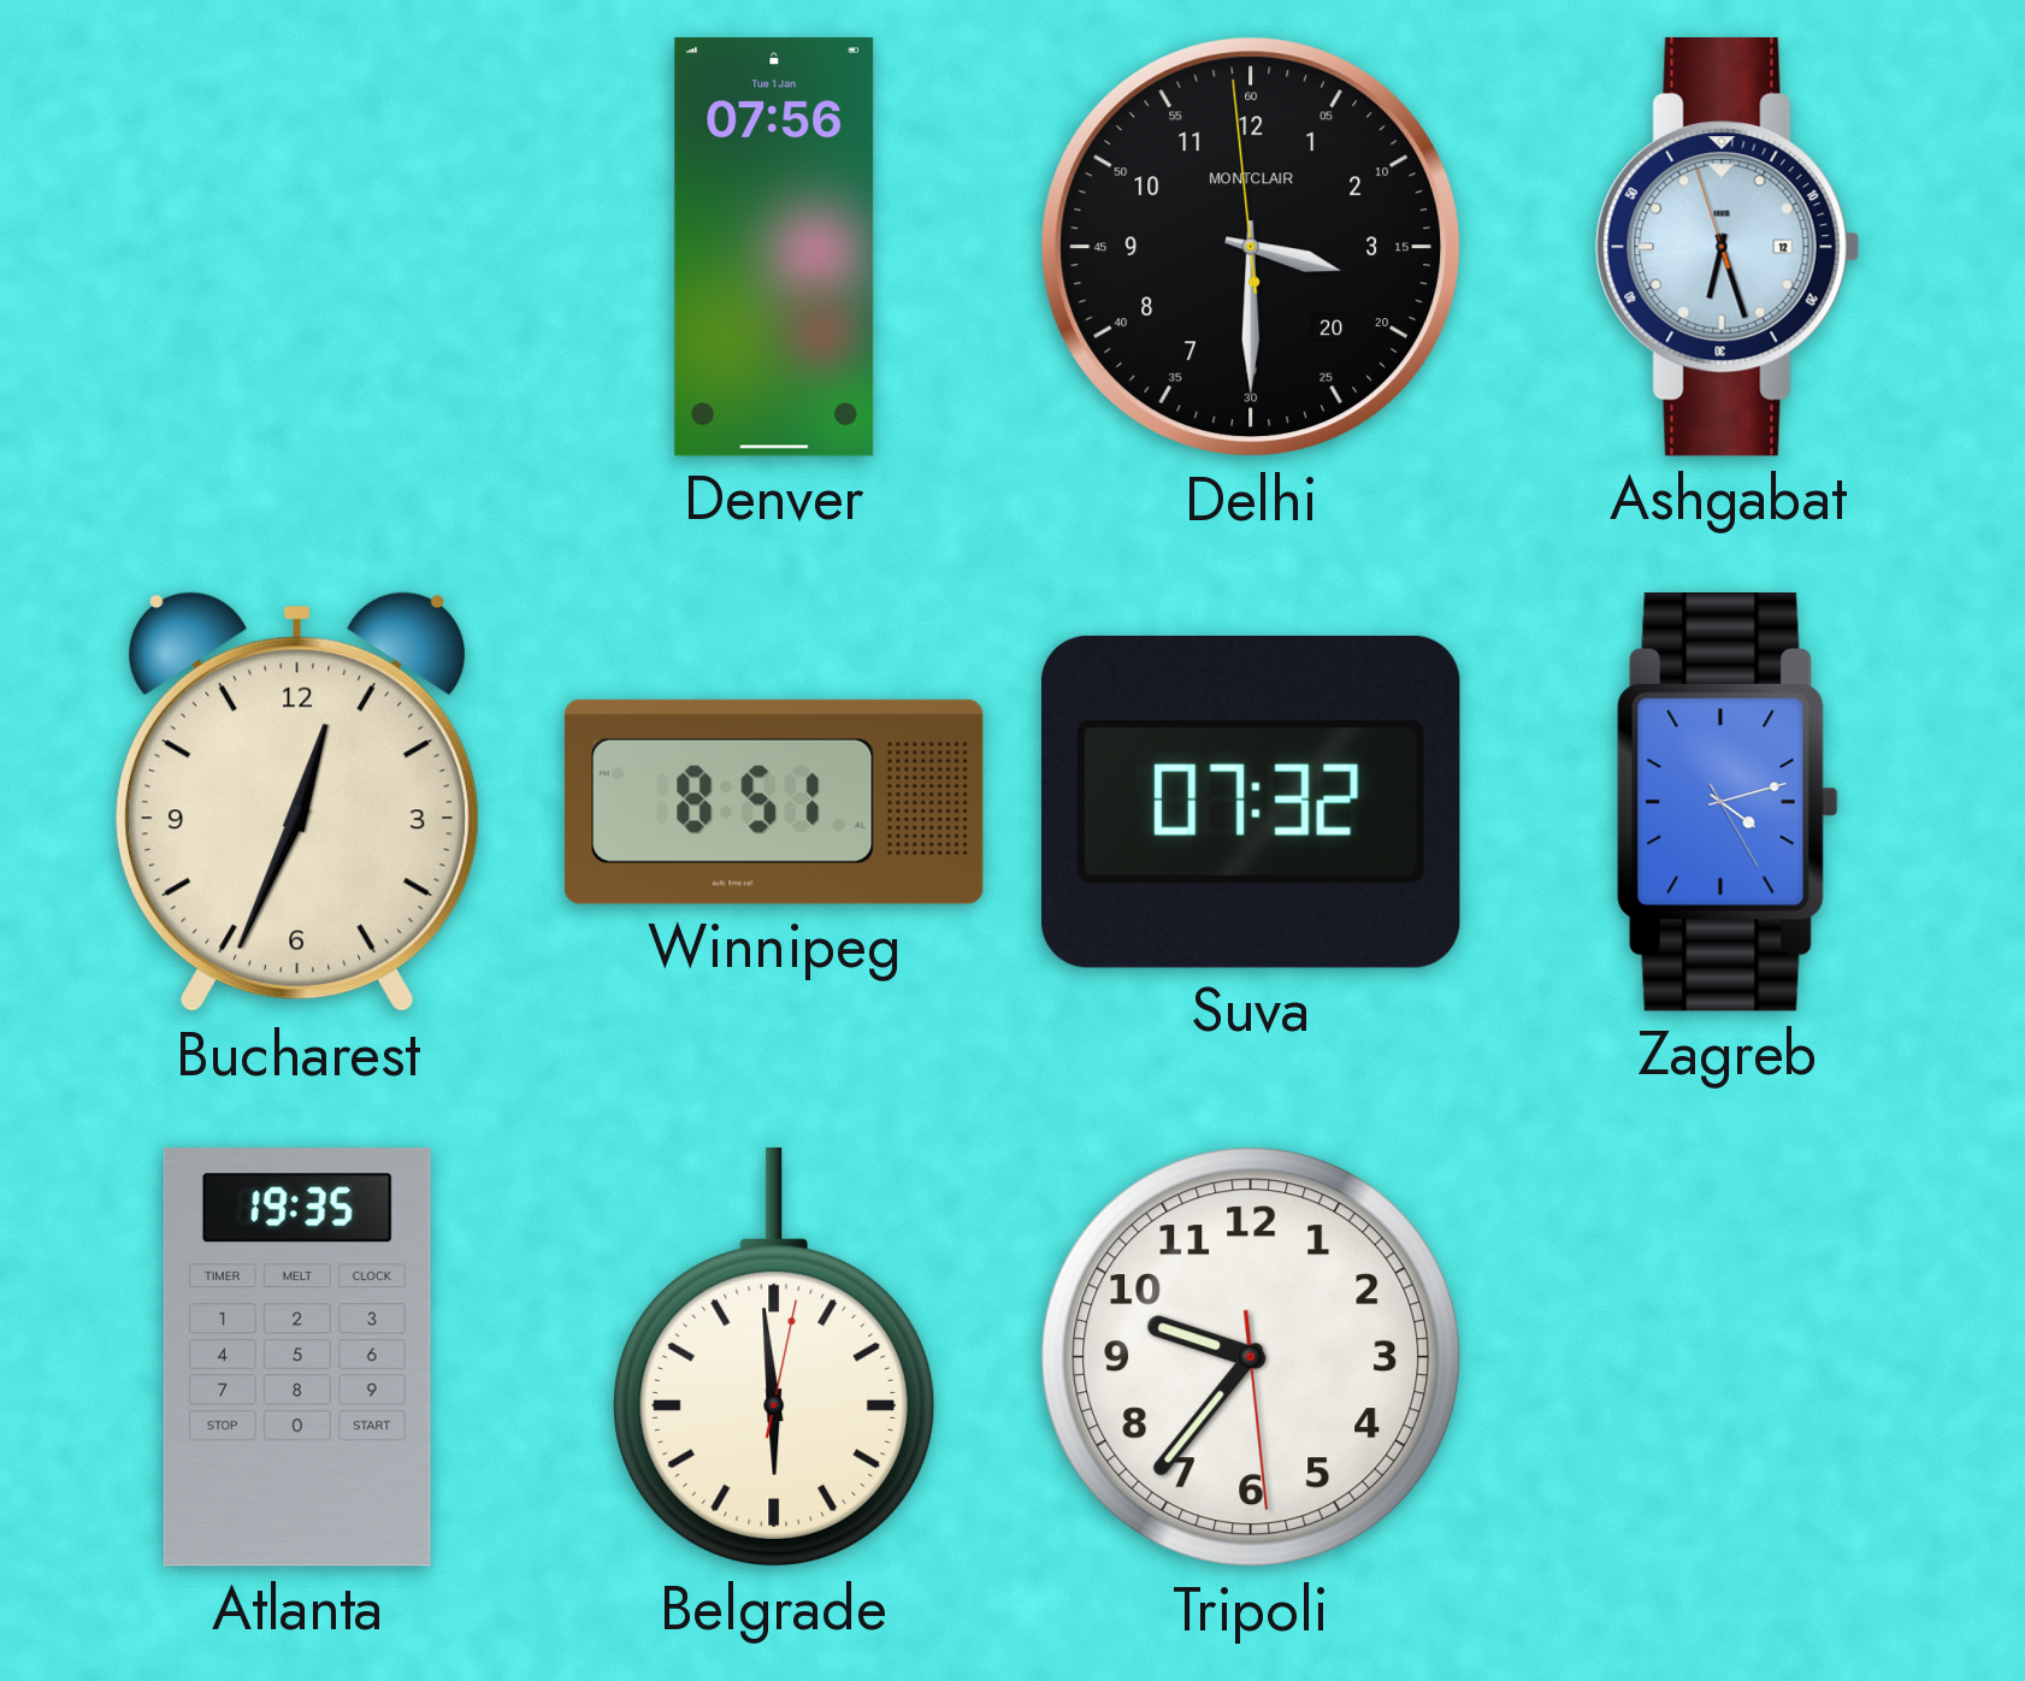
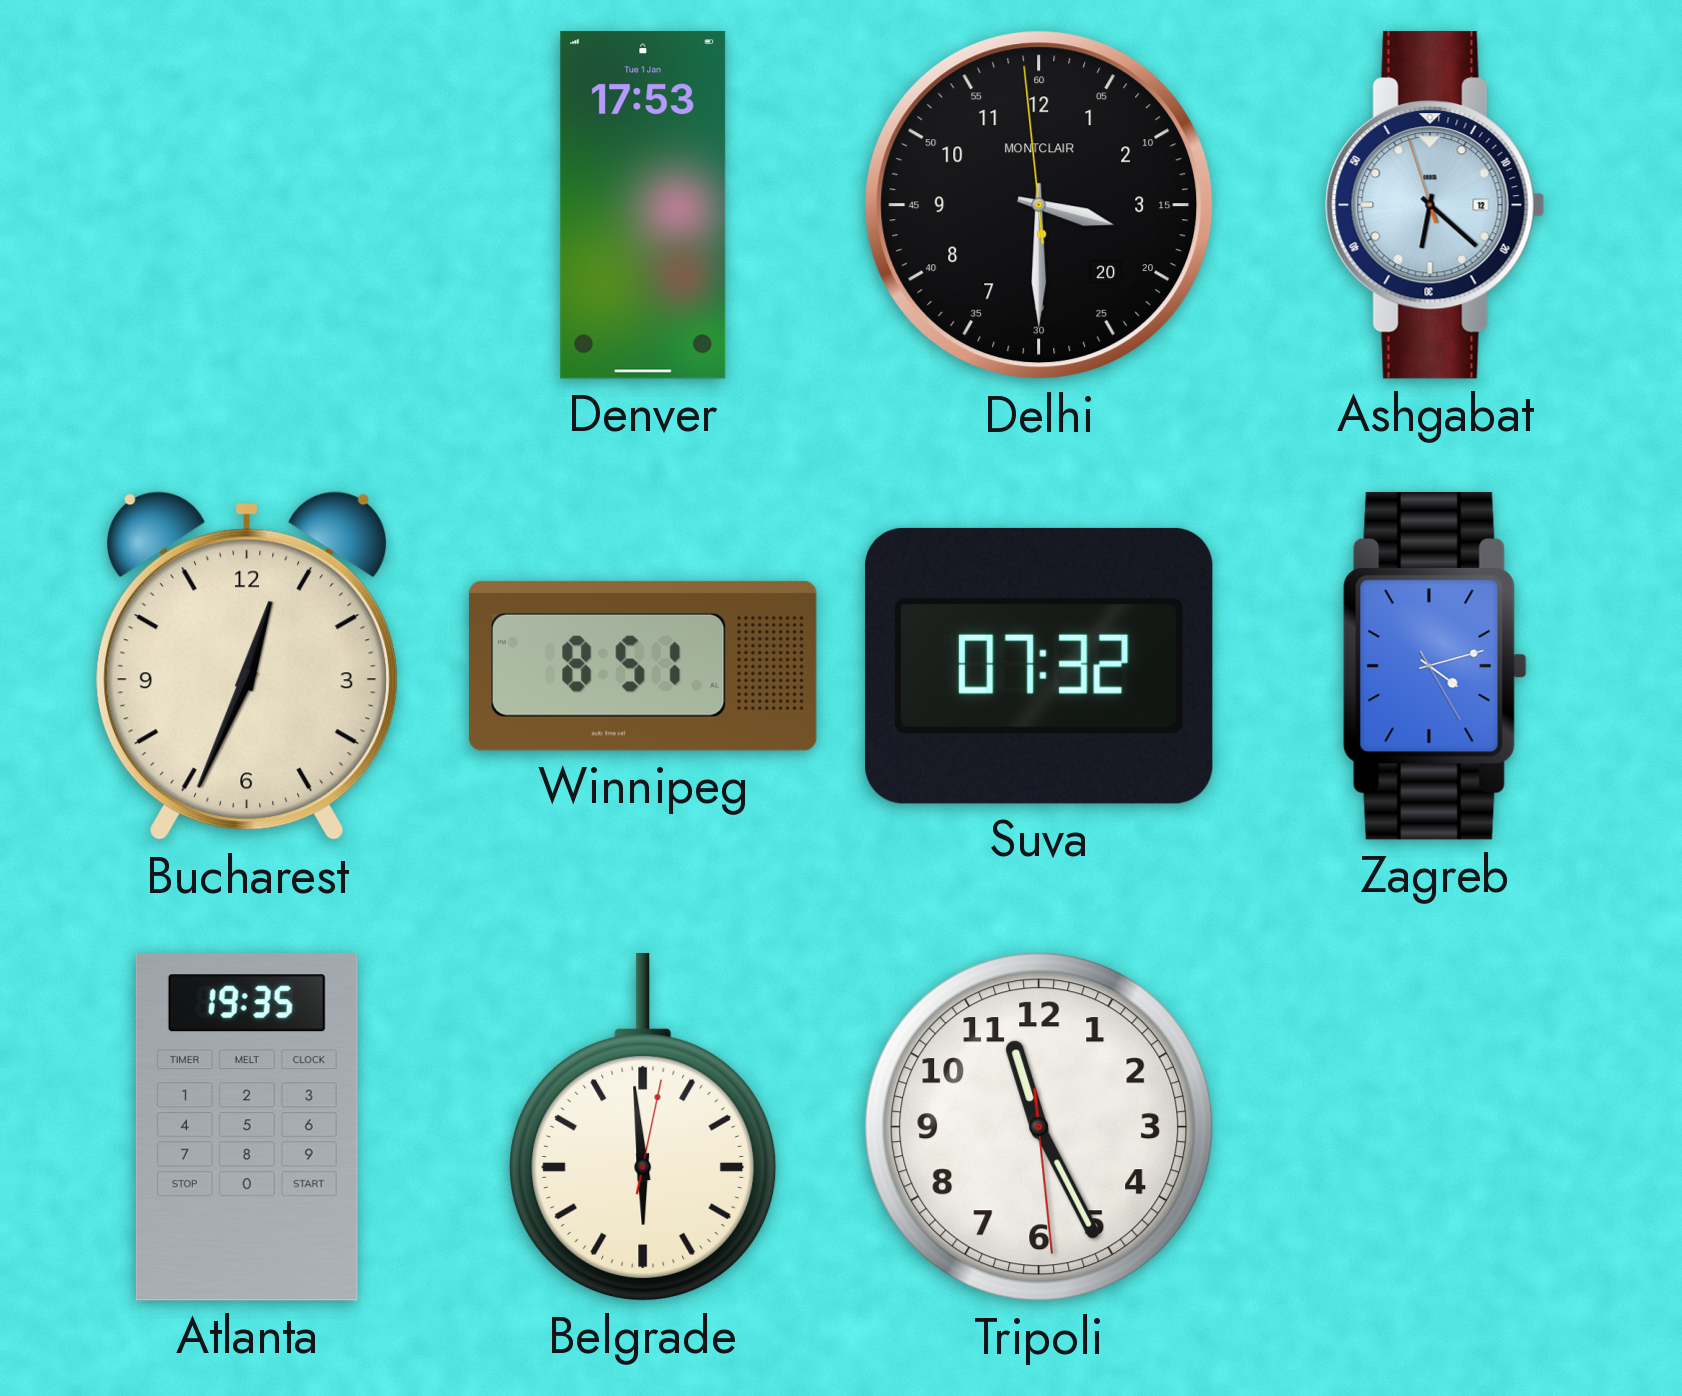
Denver: 07:56 -> 17:53 (643, 205)
Ashgabat: 6:26 -> 6:21 (1435, 205)
Tripoli: 9:36 -> 11:25 (1039, 1127)
